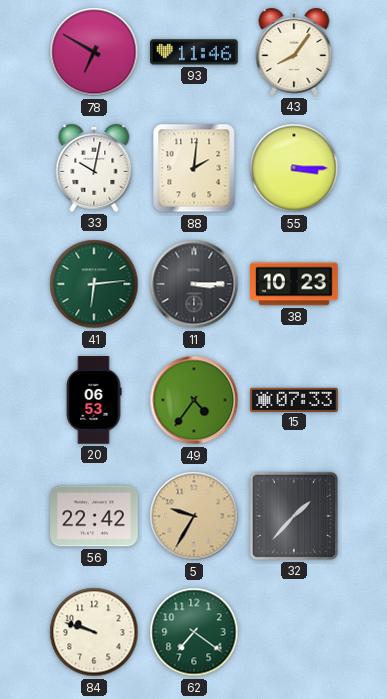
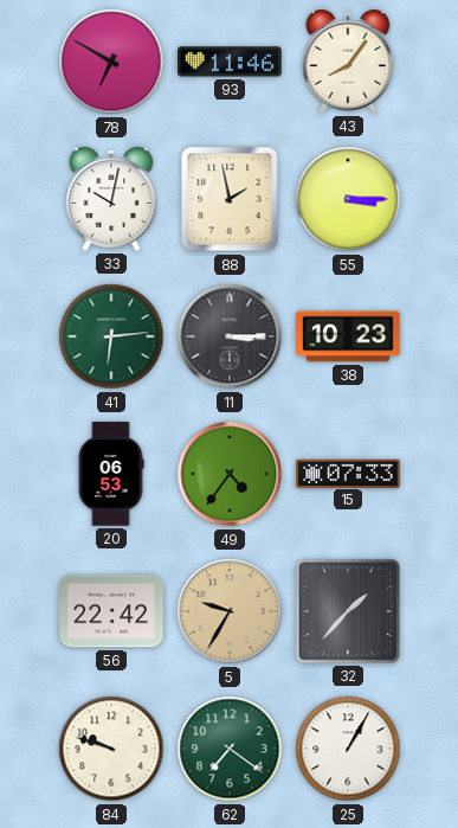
88: 2:01 -> 1:58 (230, 199)
25: none -> 1:05 (348, 749)
